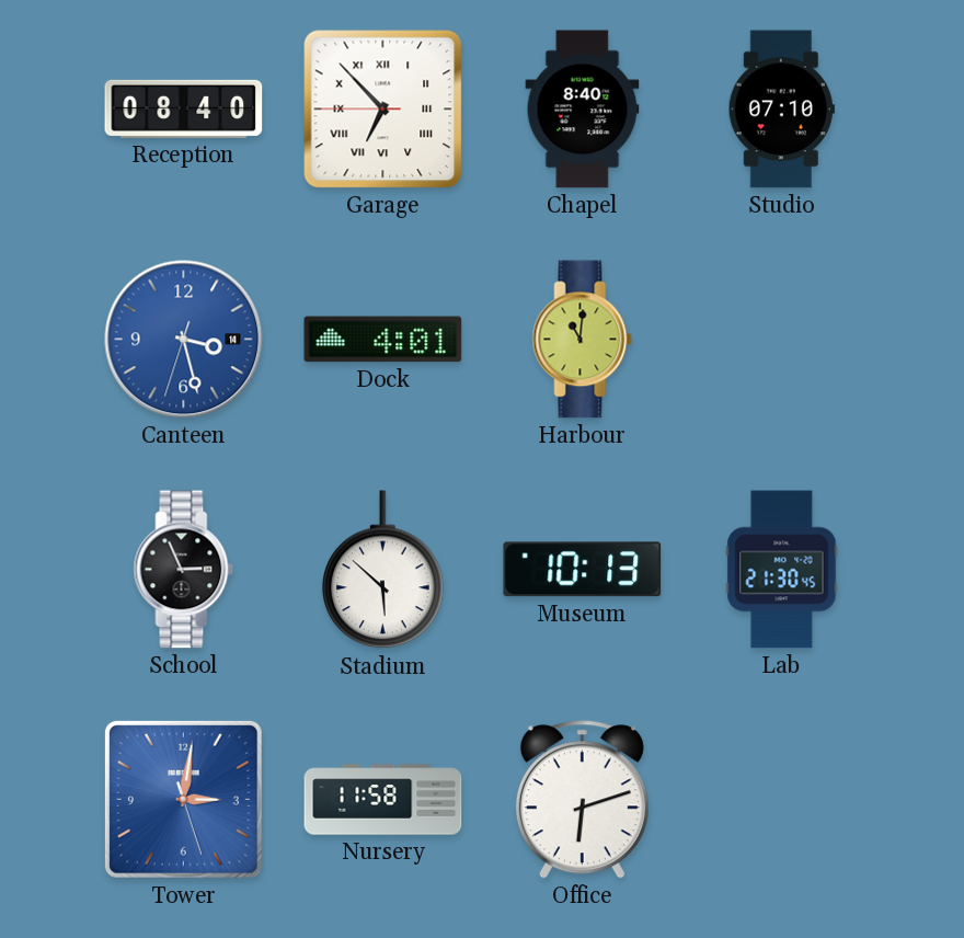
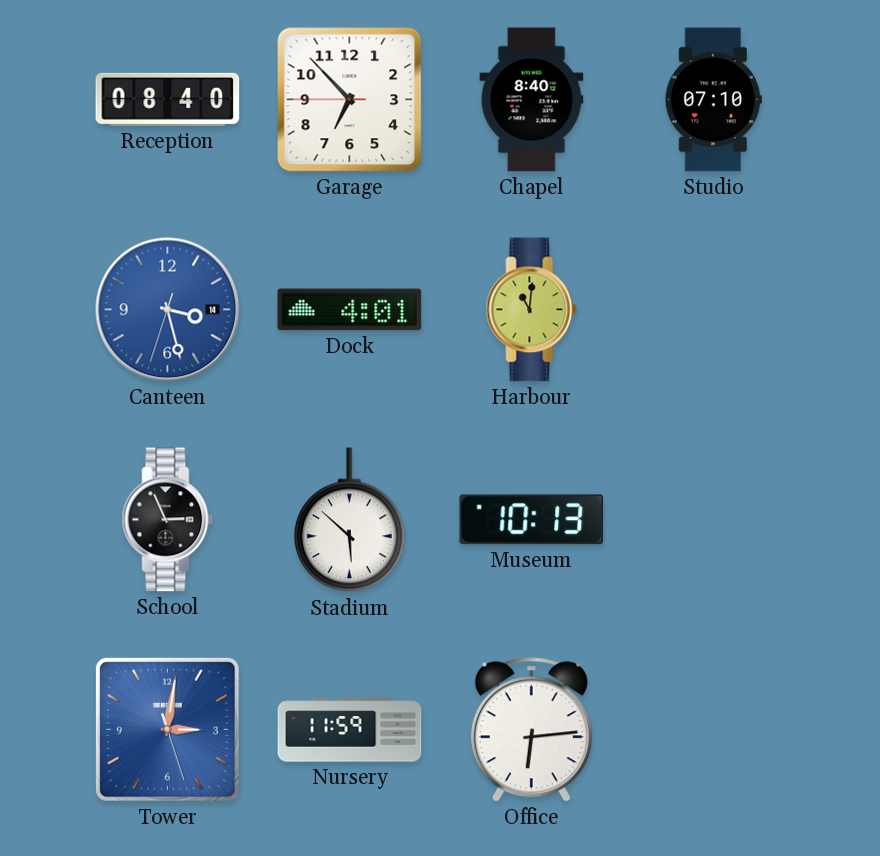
Garage numerals: Roman -> Arabic (350, 100)
Lab: 21:30 -> none (782, 570)
Nursery: 11:58 -> 11:59 (350, 730)
Office: 6:12 -> 6:14 (531, 730)
